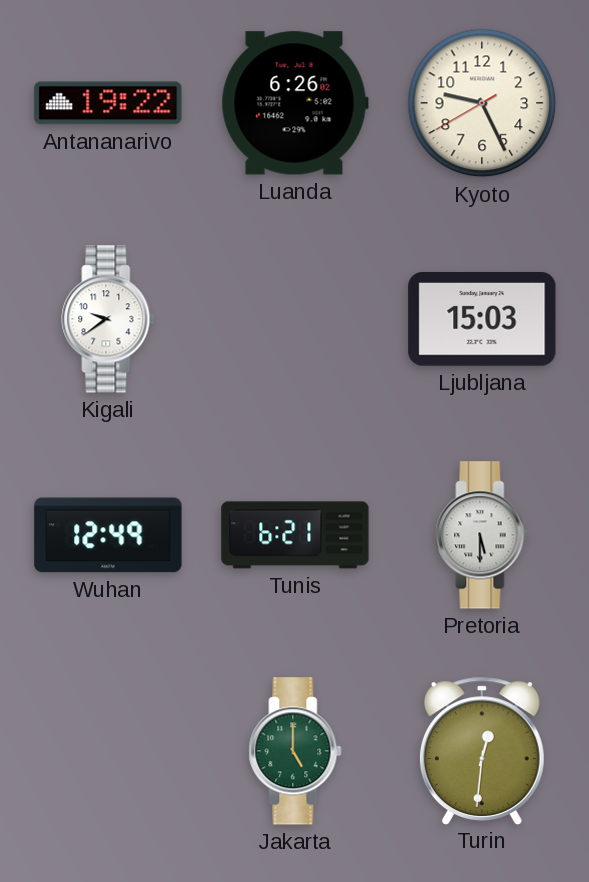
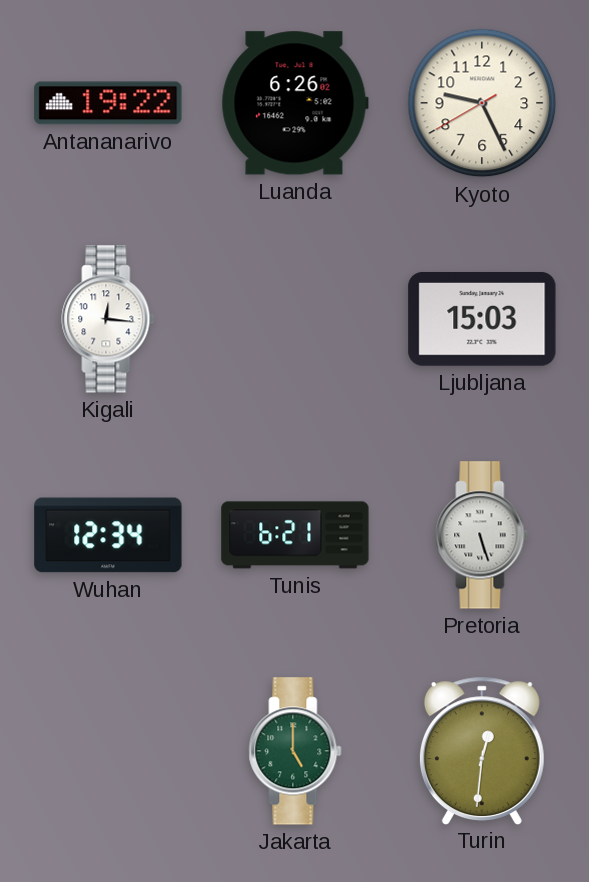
Kigali: 9:39 -> 12:16 (108, 319)
Wuhan: 12:49 -> 12:34 (108, 535)
Pretoria: 5:30 -> 5:27 (482, 535)
